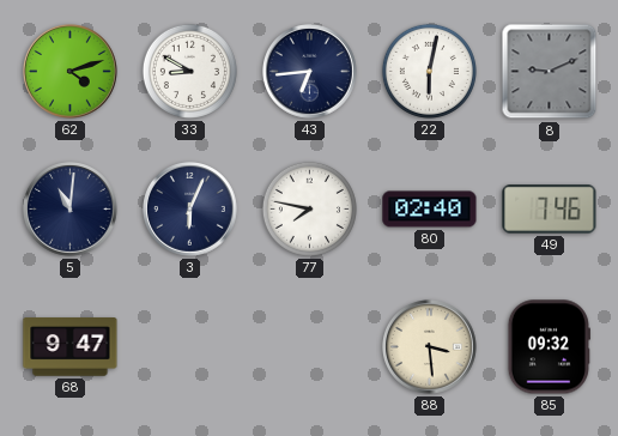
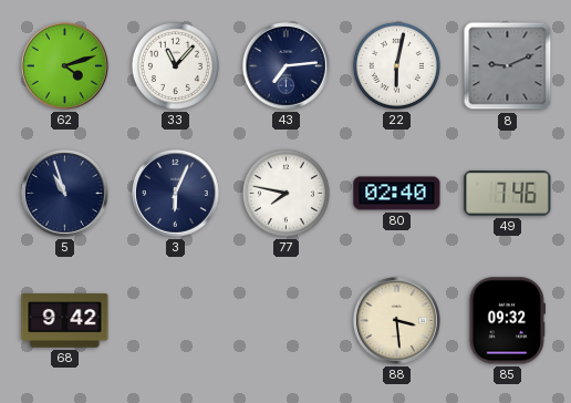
33: 8:50 -> 11:07 (175, 65)
43: 6:44 -> 7:14 (287, 66)
5: 11:01 -> 10:57 (65, 194)
68: 9:47 -> 9:42 (65, 321)
